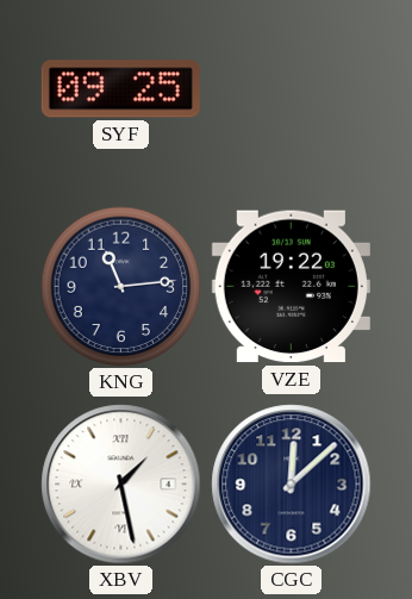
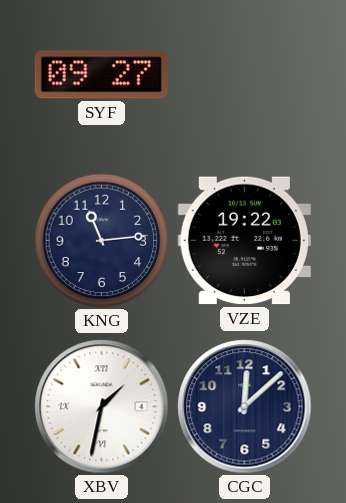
SYF: 09:25 -> 09:27 (101, 75)
XBV: 1:28 -> 1:32 (102, 407)
